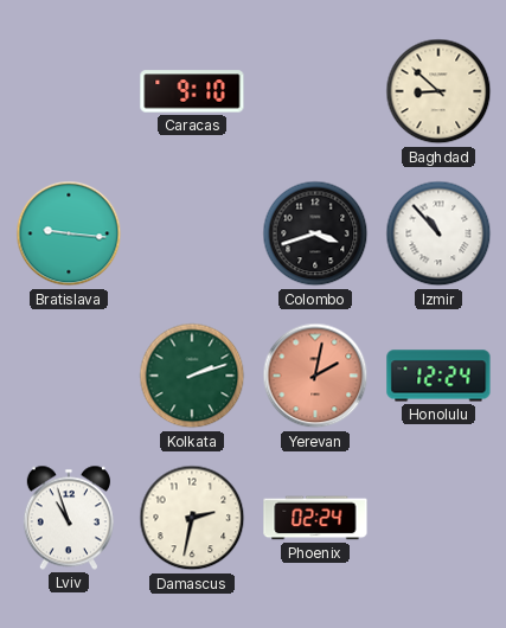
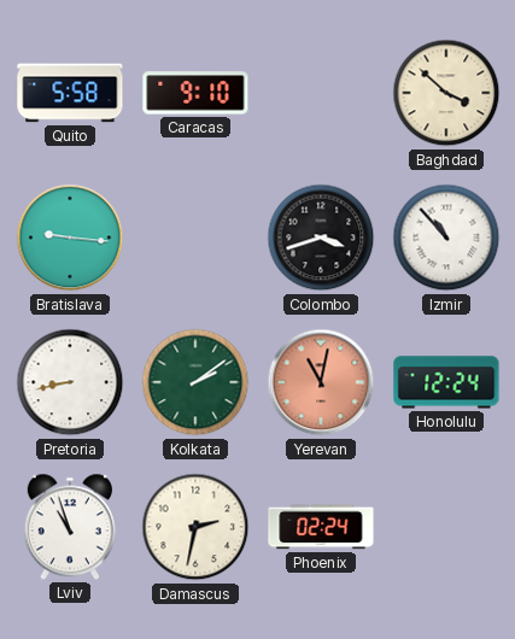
Quito: none -> 5:58 (70, 93)
Baghdad: 8:52 -> 3:52 (446, 93)
Pretoria: none -> 8:43 (70, 382)
Kolkata: 2:12 -> 2:09 (195, 382)
Yerevan: 2:02 -> 11:02 (321, 382)
